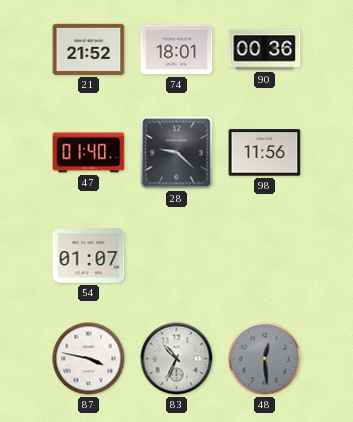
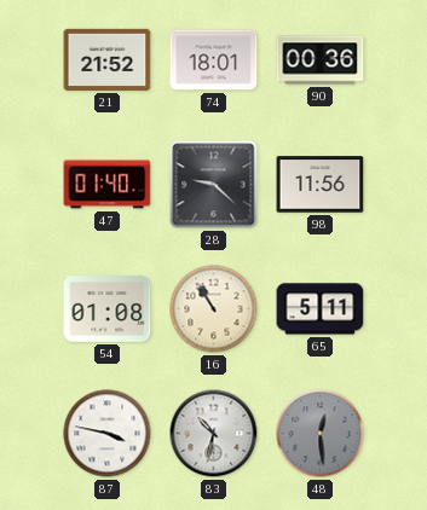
54: 01:07 -> 01:08 (108, 309)
16: none -> 10:55 (214, 309)
65: none -> 5:11 (321, 309)
83: 10:34 -> 10:32 (214, 434)
